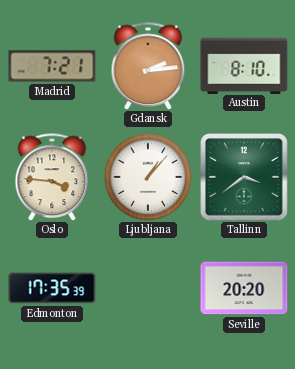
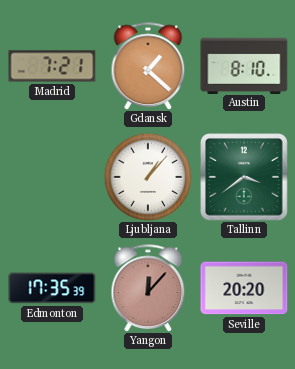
Gdansk: 2:14 -> 1:22 (148, 66)
Oslo: 3:46 -> none (52, 177)
Yangon: none -> 12:07 (148, 288)
